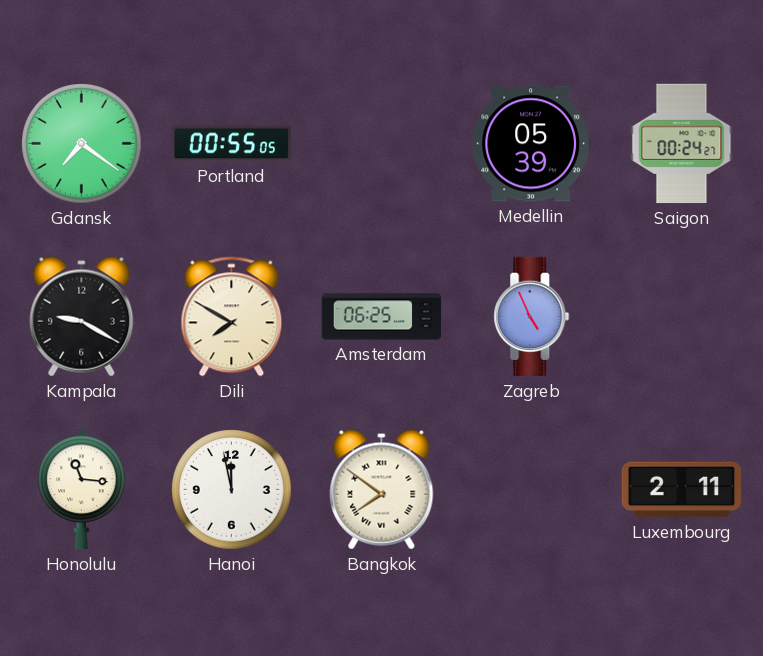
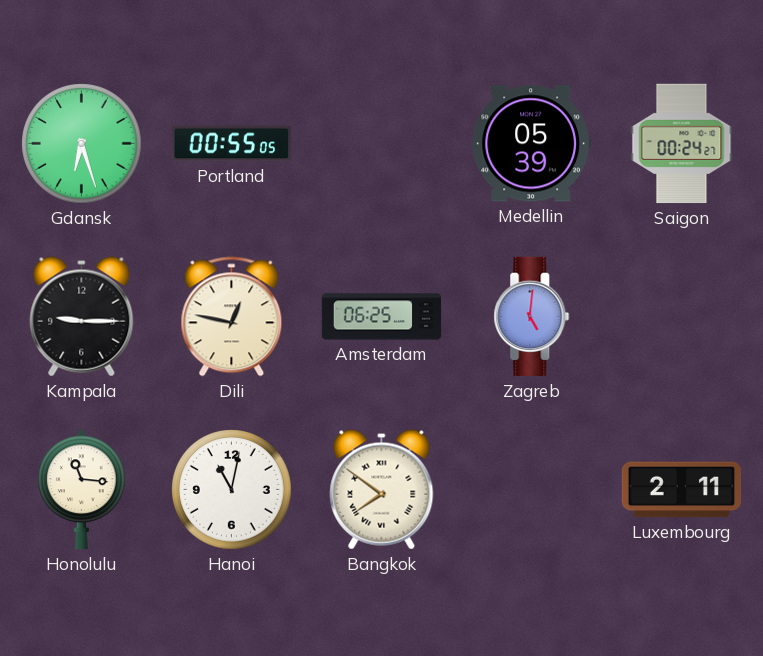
Gdansk: 7:21 -> 6:27 (82, 144)
Kampala: 9:20 -> 9:15 (82, 317)
Dili: 7:50 -> 12:47 (232, 317)
Zagreb: 4:56 -> 5:01 (532, 317)
Hanoi: 11:58 -> 11:02 (232, 490)
